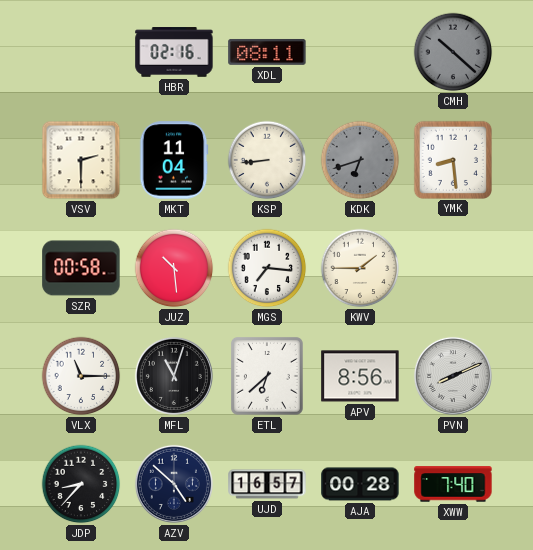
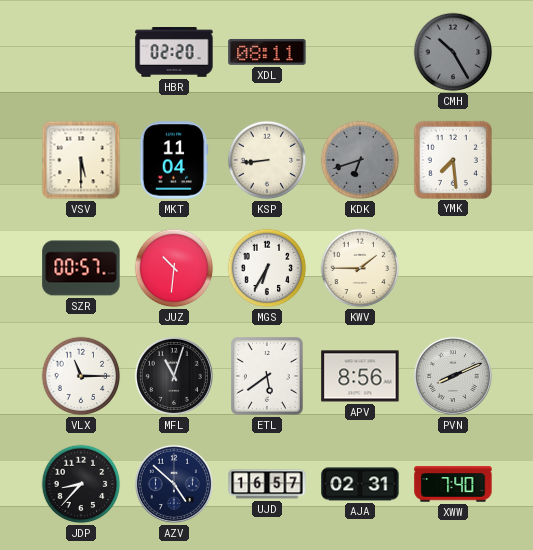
HBR: 02:16 -> 02:20 (174, 52)
CMH: 10:22 -> 10:25 (453, 52)
VSV: 2:30 -> 5:30 (81, 160)
YMK: 8:29 -> 7:29 (452, 159)
SZR: 00:58 -> 00:57 (81, 268)
JUZ: 10:29 -> 10:31 (174, 268)
MGS: 7:16 -> 6:35 (267, 268)
ETL: 6:38 -> 5:39 (267, 376)
AJA: 00:28 -> 02:31 (360, 484)
